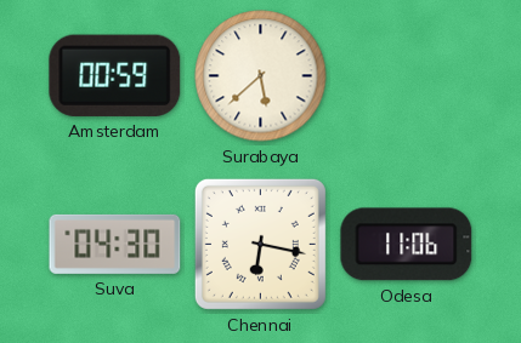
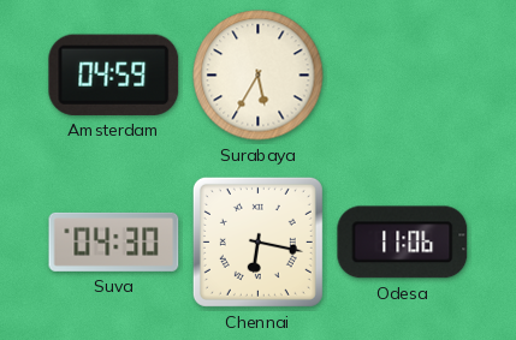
Amsterdam: 00:59 -> 04:59 (114, 74)
Surabaya: 5:38 -> 5:35 (259, 76)
